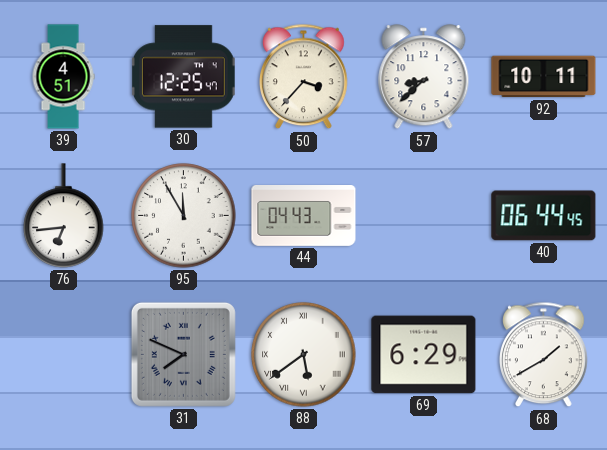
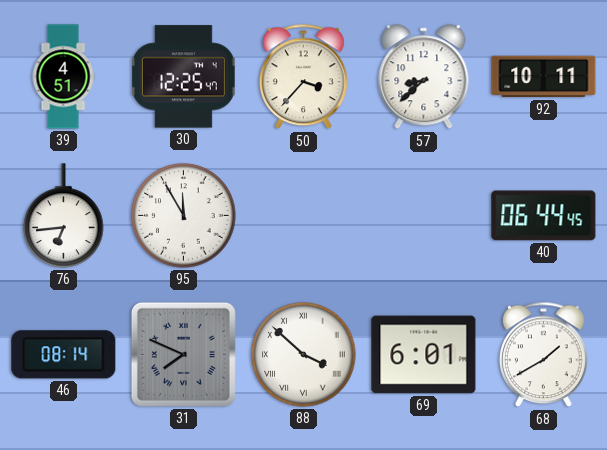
44: 04:43 -> none (304, 216)
46: none -> 08:14 (64, 355)
88: 5:39 -> 3:52 (304, 355)
69: 6:29 -> 6:01 (424, 355)
